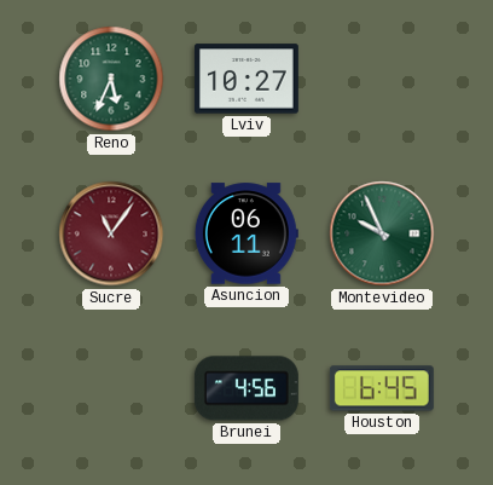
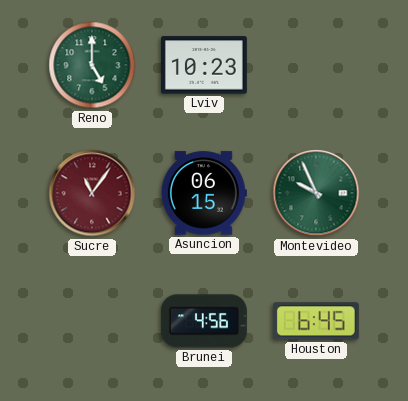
Reno: 5:34 -> 5:00 (92, 65)
Lviv: 10:27 -> 10:23 (204, 65)
Asuncion: 06:11 -> 06:15 (204, 193)
